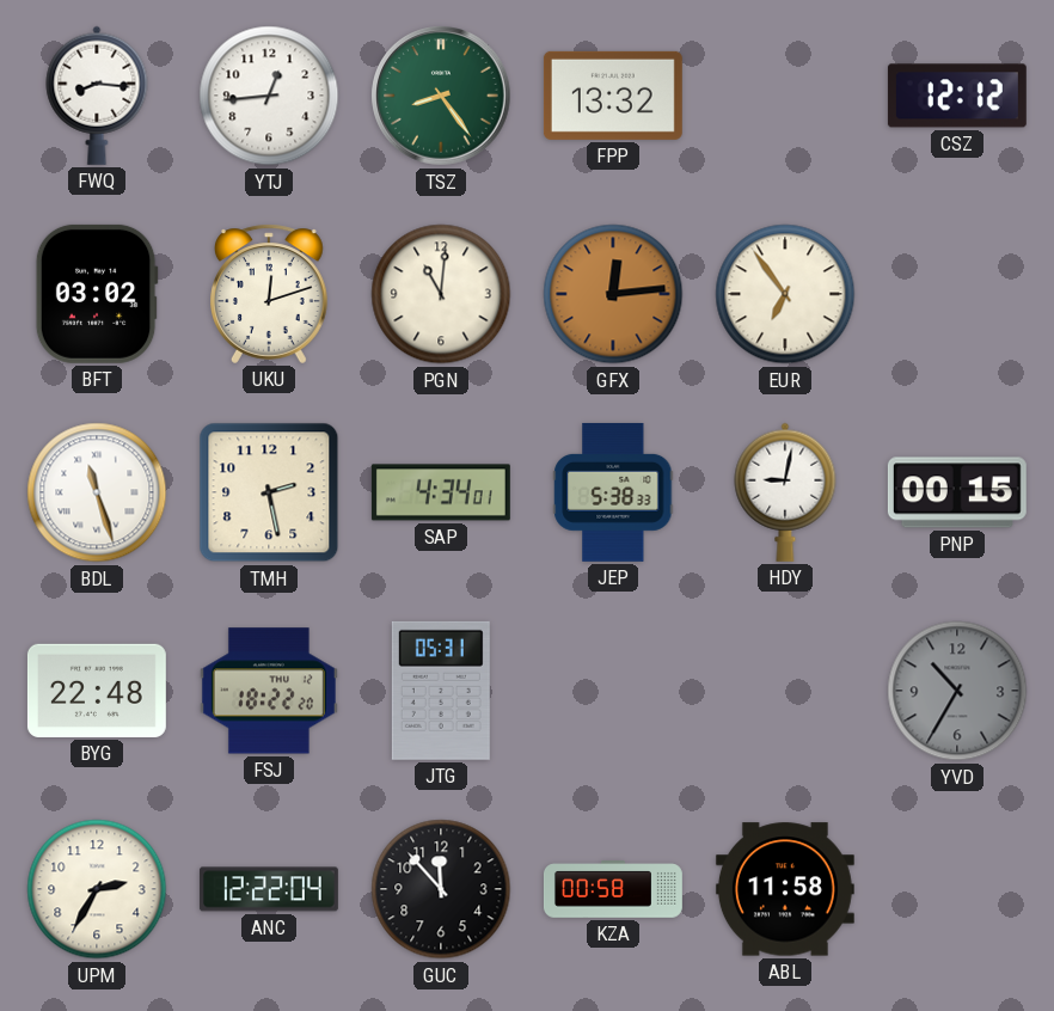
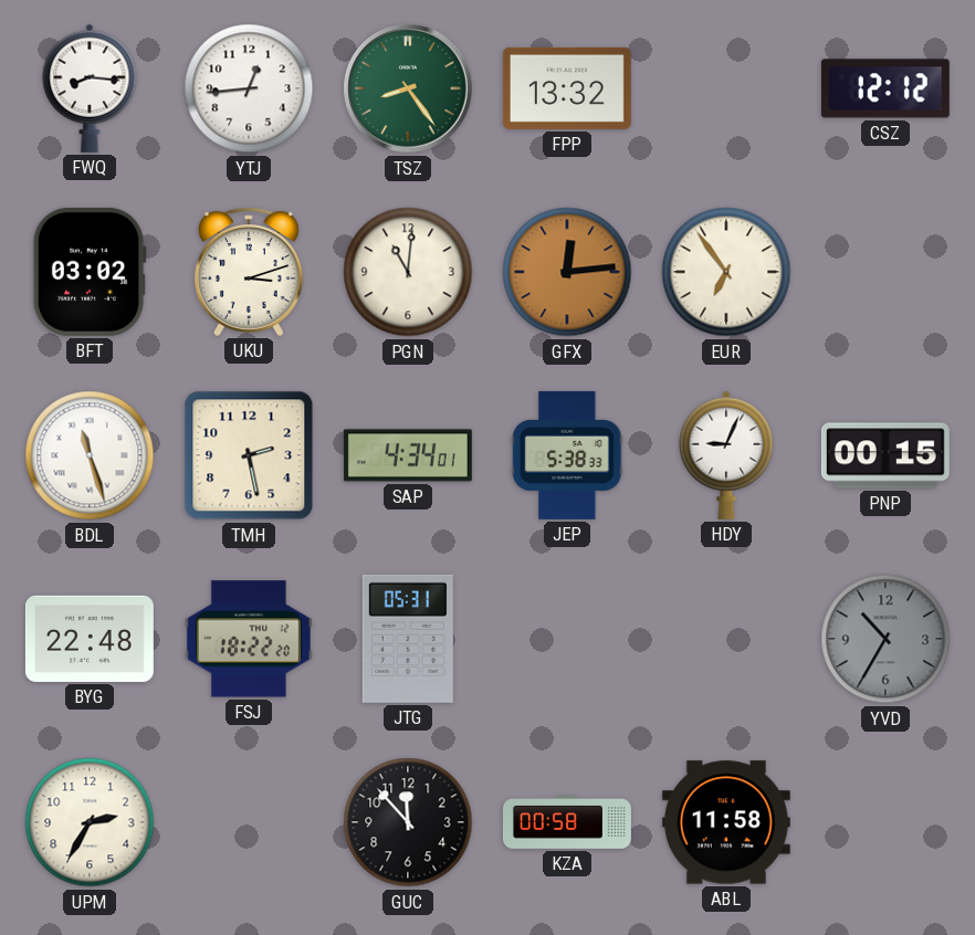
UKU: 12:12 -> 3:12 (250, 272)
HDY: 9:02 -> 9:04 (726, 455)
ANC: 12:22 -> none (269, 889)
